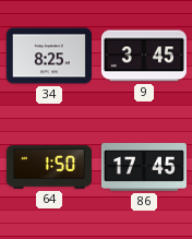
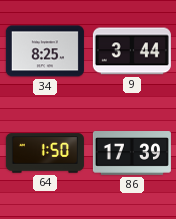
9: 3:45 -> 3:44 (132, 51)
86: 17:45 -> 17:39 (132, 153)
